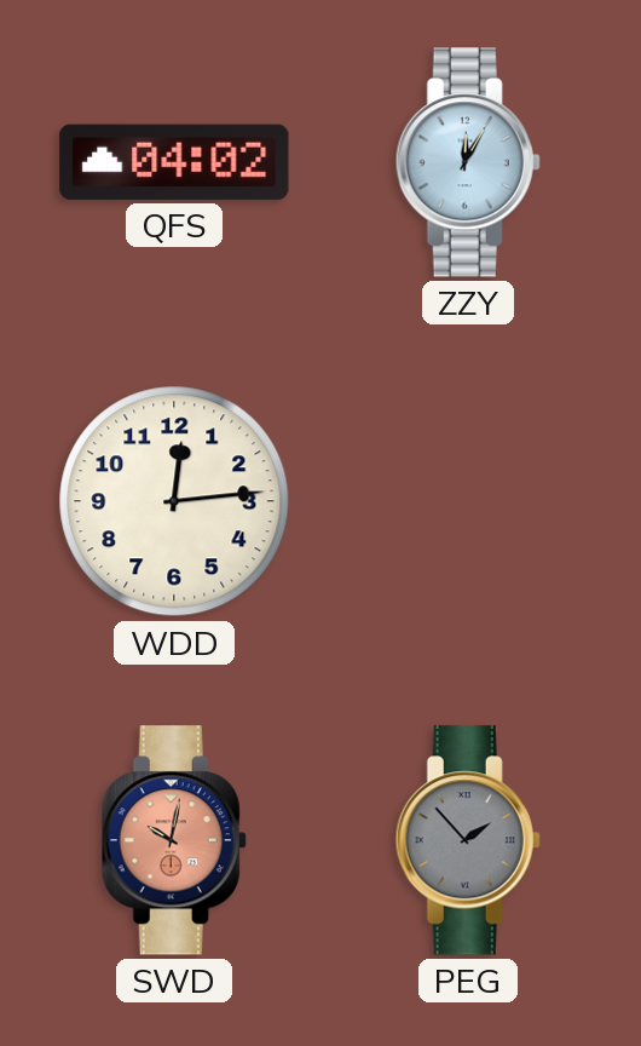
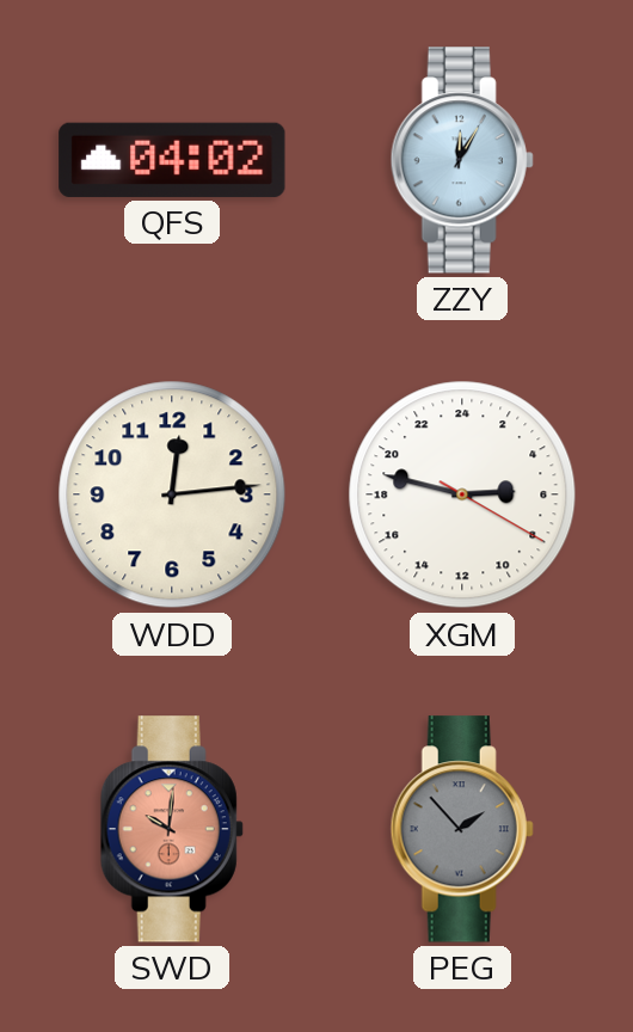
XGM: none -> 5:47 (462, 494)
SWD: 10:02 -> 10:01 (172, 829)
